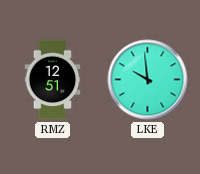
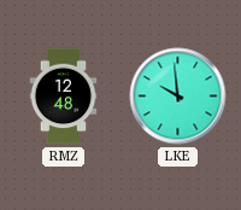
RMZ: 12:51 -> 12:48 (64, 97)
